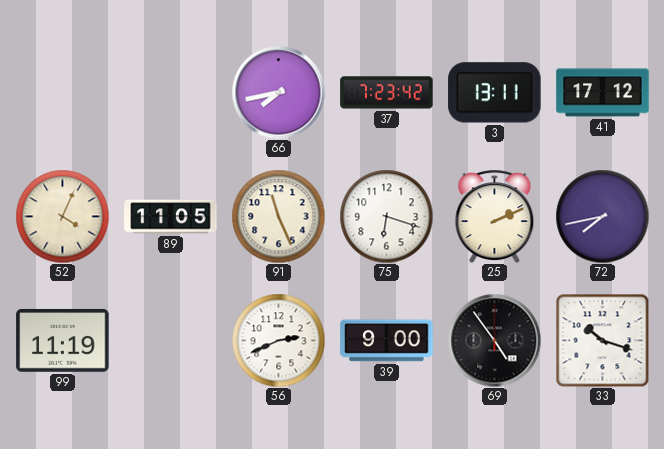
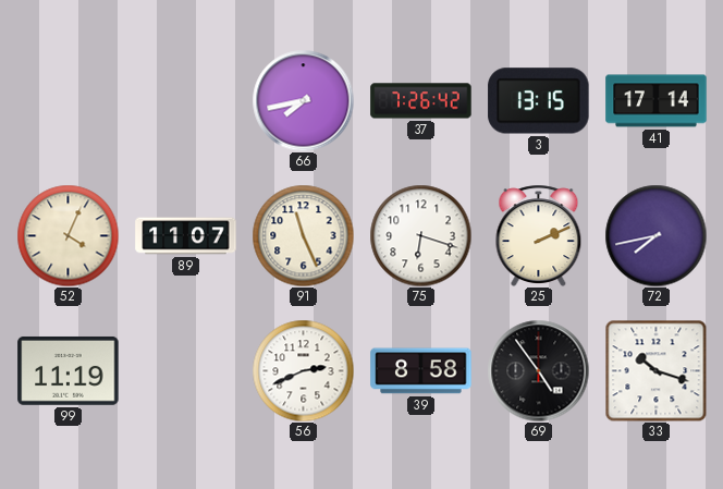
37: 7:23 -> 7:26 (421, 101)
3: 13:11 -> 13:15 (539, 101)
41: 17:12 -> 17:14 (657, 101)
89: 11:05 -> 11:07 (186, 236)
39: 9:00 -> 8:58 (421, 371)
